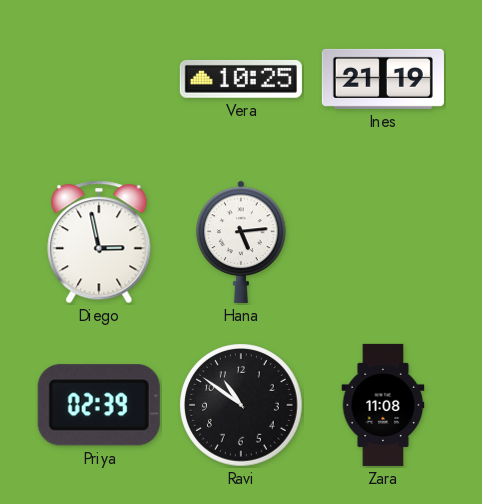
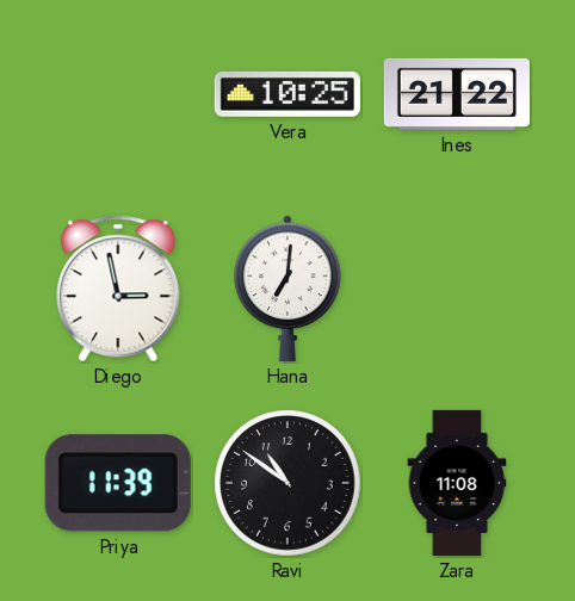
Ines: 21:19 -> 21:22 (457, 94)
Hana: 5:14 -> 7:01 (287, 289)
Priya: 02:39 -> 11:39 (118, 483)
